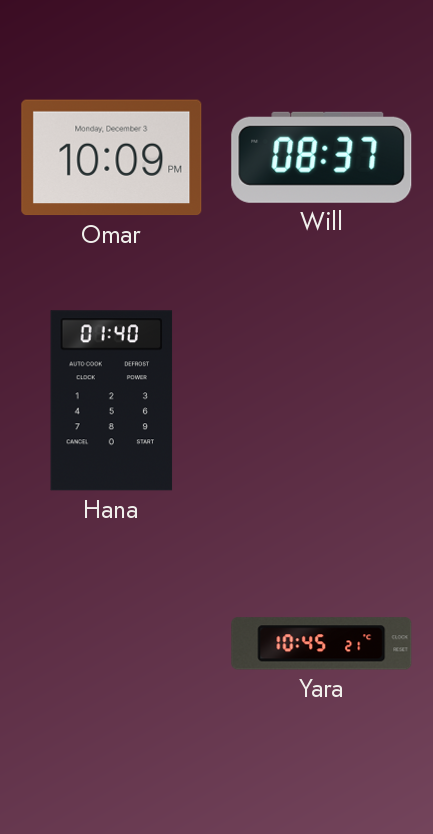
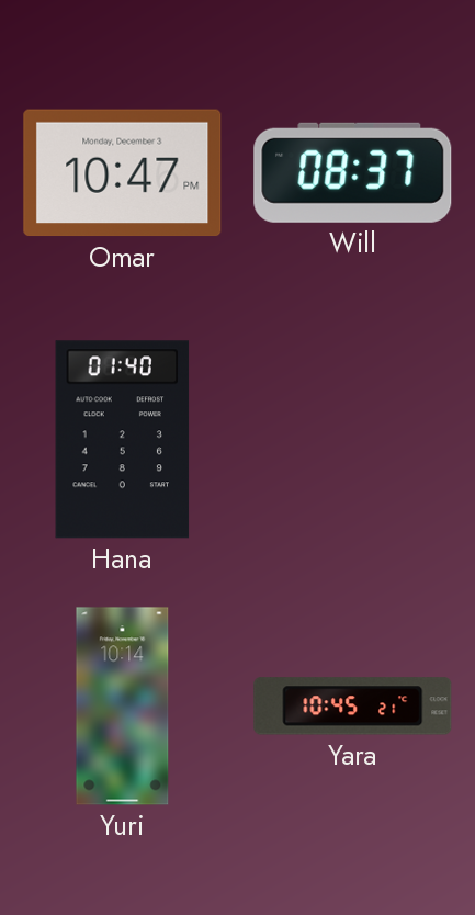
Omar: 10:09 -> 10:47 (123, 173)
Yuri: none -> 10:14 (123, 707)
